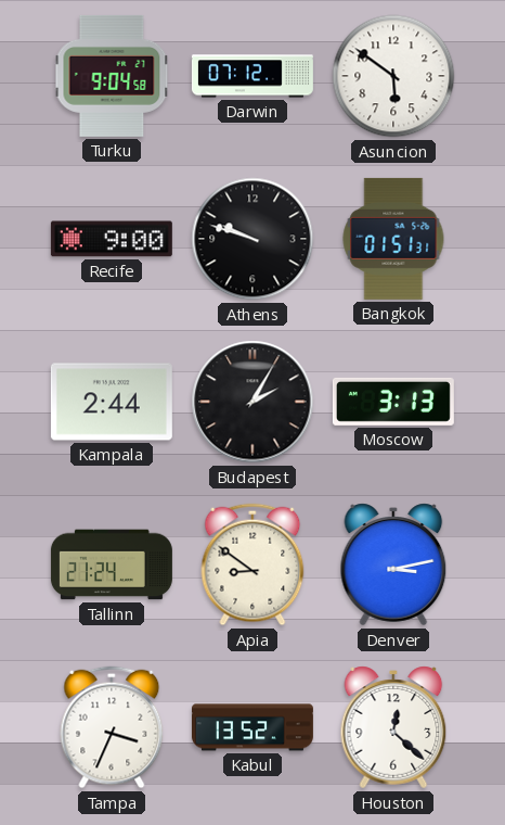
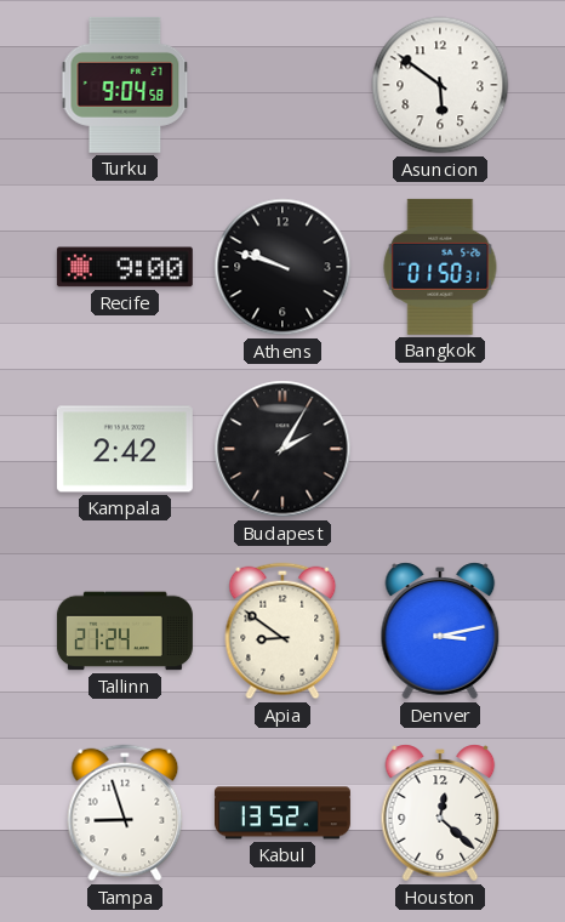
Darwin: 07:12 -> none (252, 76)
Bangkok: 01:51 -> 01:50 (440, 267)
Kampala: 2:44 -> 2:42 (125, 449)
Moscow: 3:13 -> none (393, 402)
Tampa: 3:34 -> 8:57 (125, 813)
